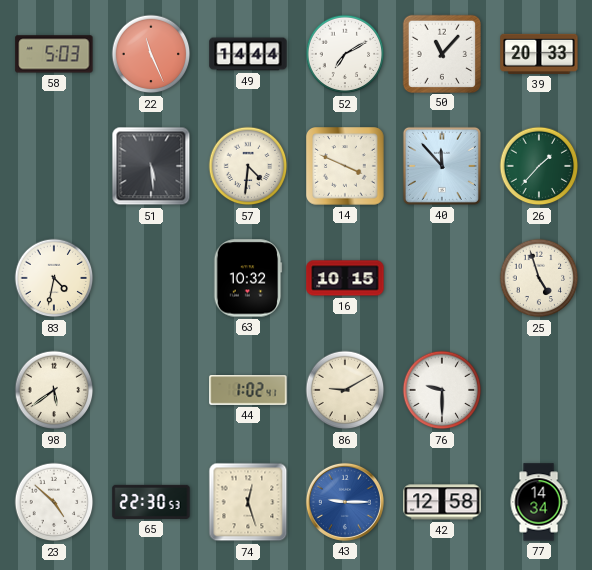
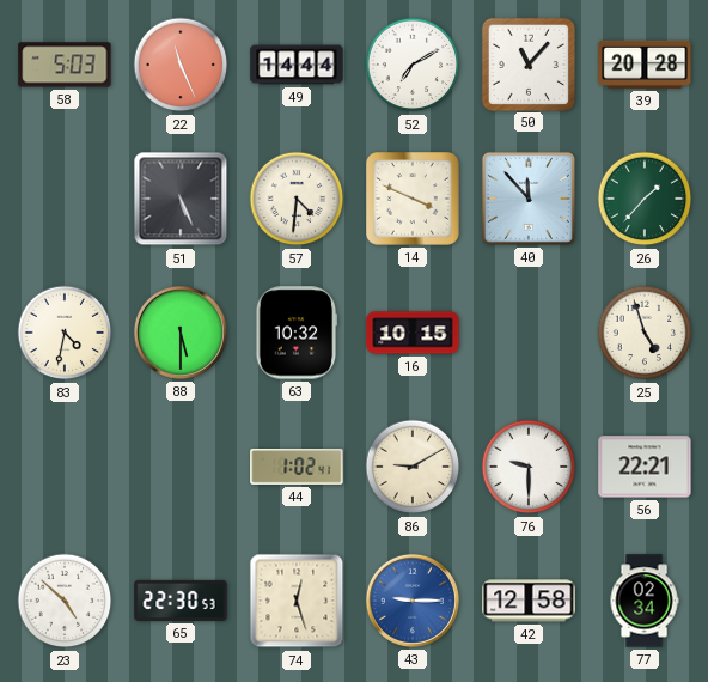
39: 20:33 -> 20:28 (645, 65)
51: 5:29 -> 5:26 (181, 199)
88: none -> 5:30 (181, 333)
98: 5:39 -> none (54, 390)
56: none -> 22:21 (645, 467)
77: 14:34 -> 02:34 (645, 601)
